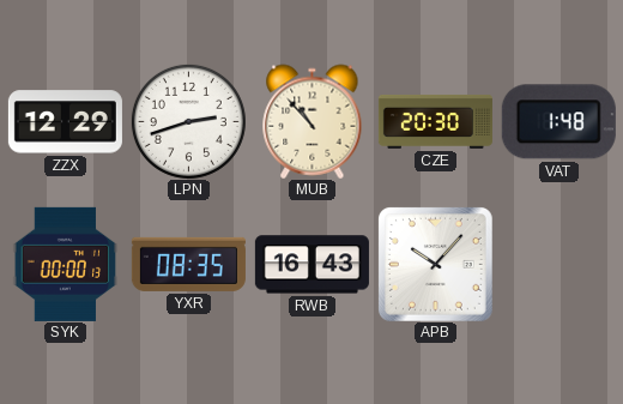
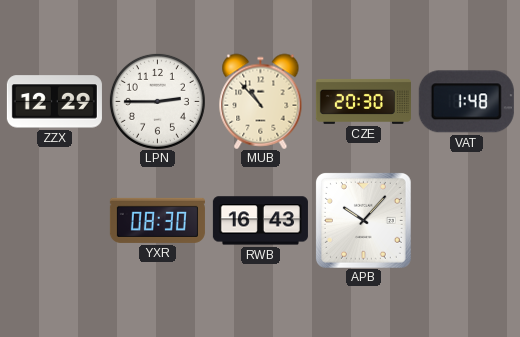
LPN: 2:42 -> 2:45 (157, 101)
SYK: 00:00 -> none (66, 264)
YXR: 08:35 -> 08:30 (157, 220)
